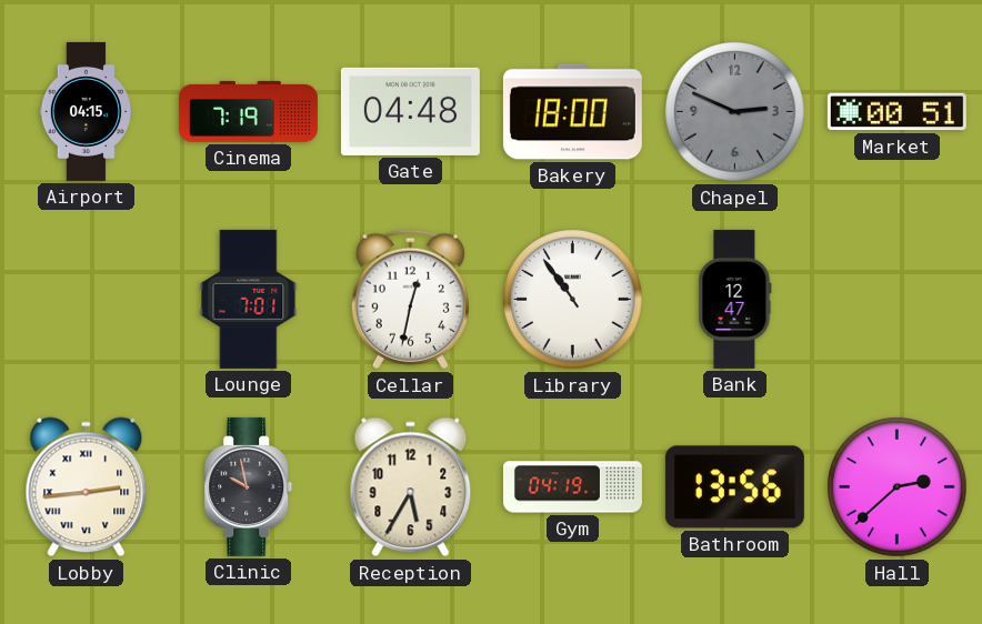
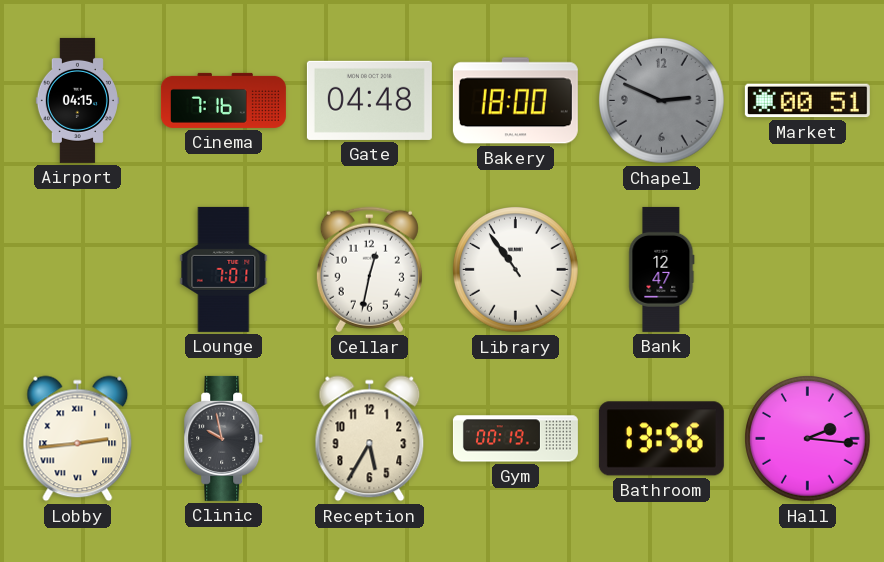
Cinema: 7:19 -> 7:16 (223, 100)
Gym: 04:19 -> 00:19 (515, 439)
Hall: 2:38 -> 2:16 (808, 439)
